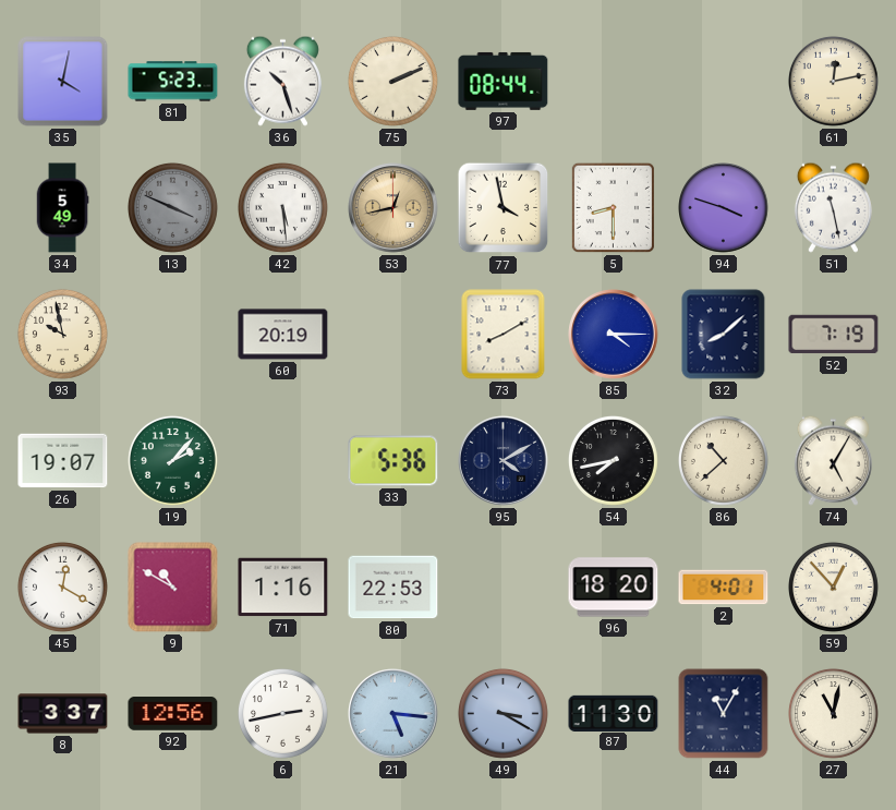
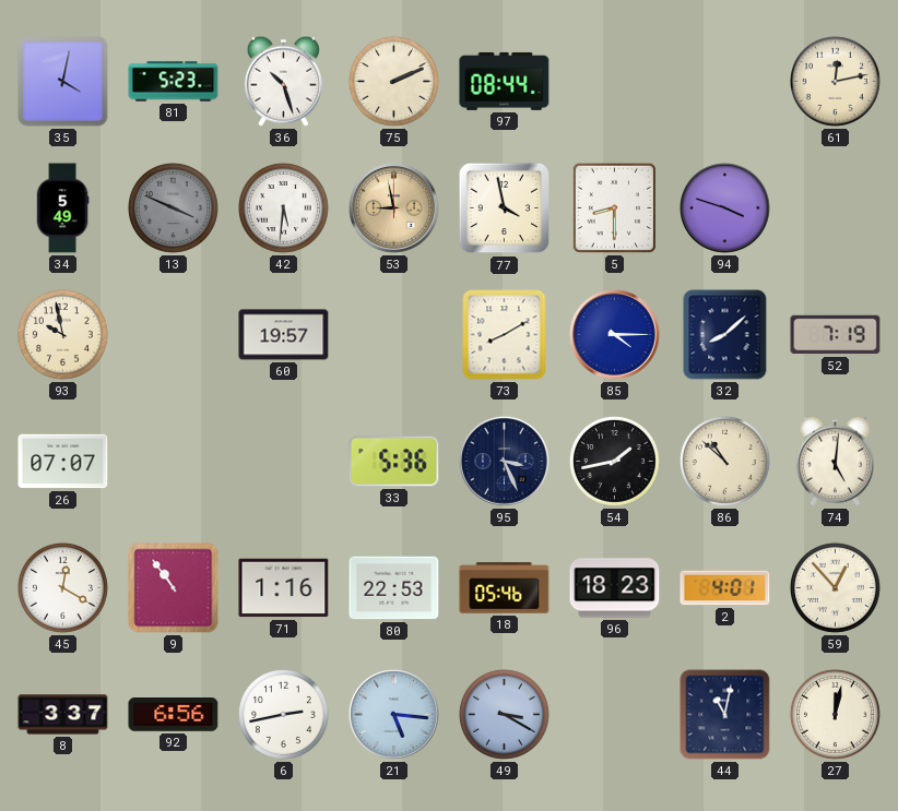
42: 5:29 -> 5:31 (283, 207)
53: 12:43 -> 8:58 (394, 208)
51: 11:28 -> none (833, 207)
60: 20:19 -> 19:57 (284, 335)
26: 19:07 -> 07:07 (63, 462)
19: 2:07 -> none (172, 460)
95: 4:10 -> 3:26 (505, 462)
54: 7:43 -> 1:43 (614, 461)
86: 10:38 -> 10:52 (724, 461)
74: 5:05 -> 5:01 (835, 461)
9: 10:50 -> 10:54 (174, 588)
18: none -> 05:46 (505, 588)
96: 18:20 -> 18:23 (615, 588)
92: 12:56 -> 6:56 (174, 715)
87: 11:30 -> none (614, 713)
44: 11:05 -> 11:02 (725, 715)
27: 11:02 -> 12:02 (835, 714)
